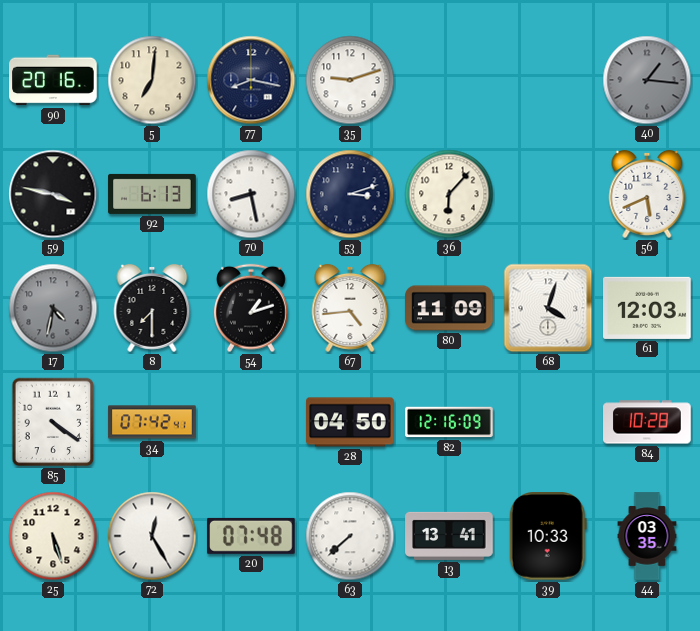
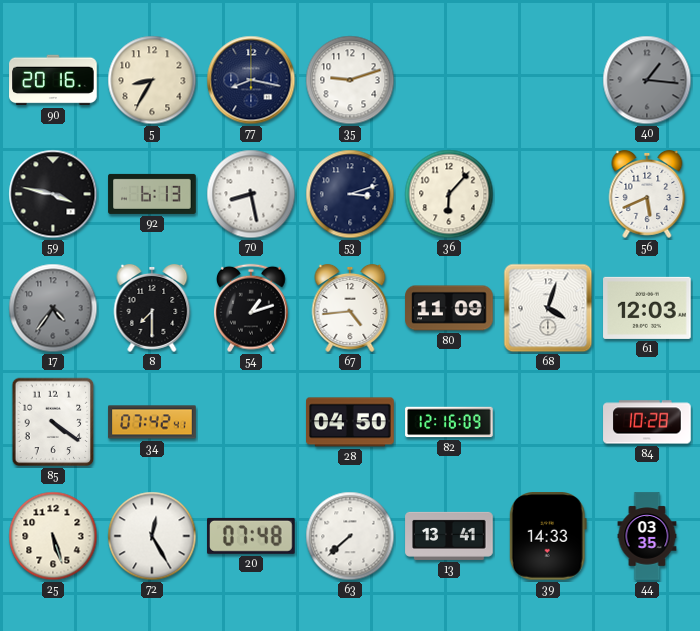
5: 7:01 -> 8:35 (152, 80)
17: 4:32 -> 4:36 (53, 308)
39: 10:33 -> 14:33 (548, 537)
